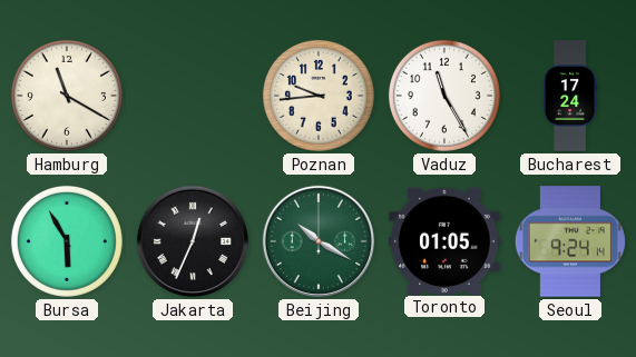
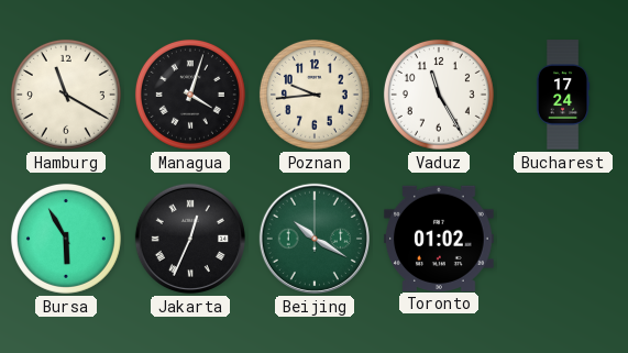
Managua: none -> 4:03 (190, 95)
Toronto: 01:05 -> 01:02 (439, 238)
Seoul: 9:24 -> none (570, 241)
